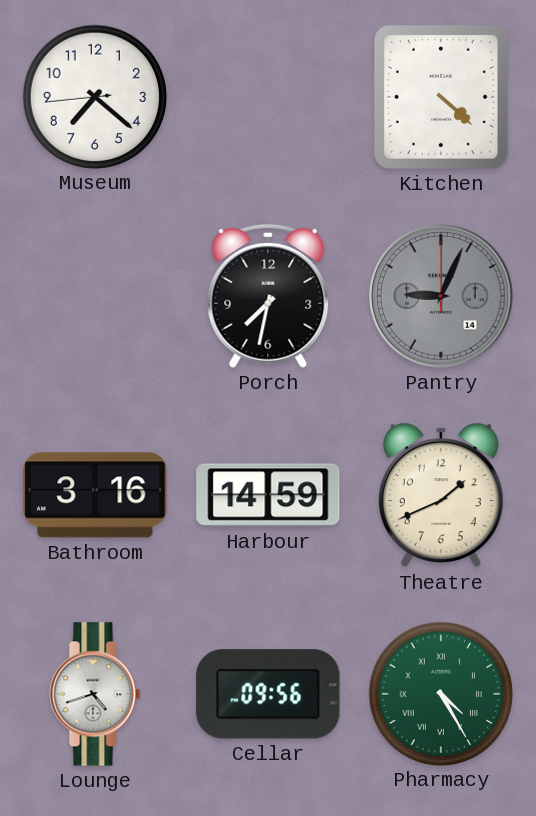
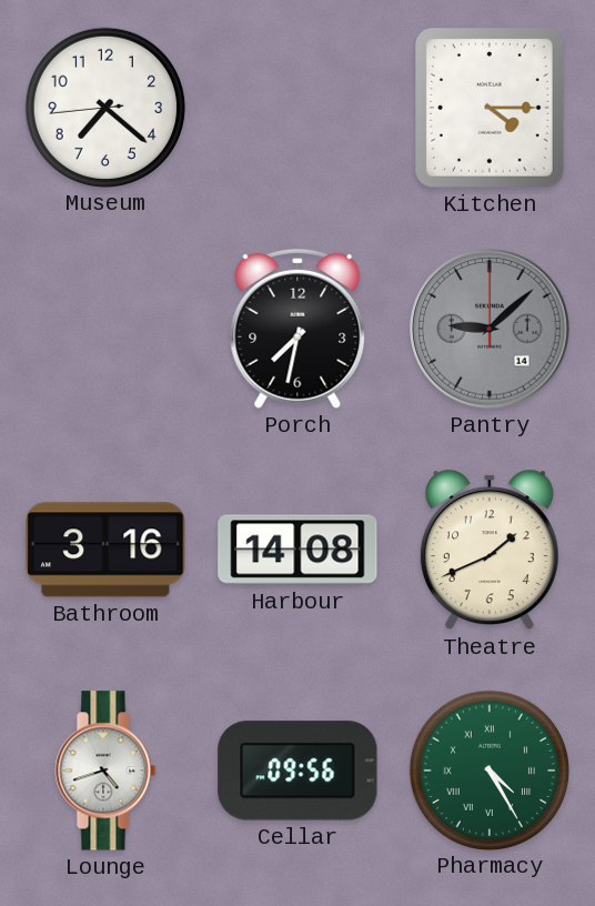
Kitchen: 4:22 -> 4:15 (490, 109)
Pantry: 9:04 -> 9:08 (490, 329)
Harbour: 14:59 -> 14:08 (297, 550)
